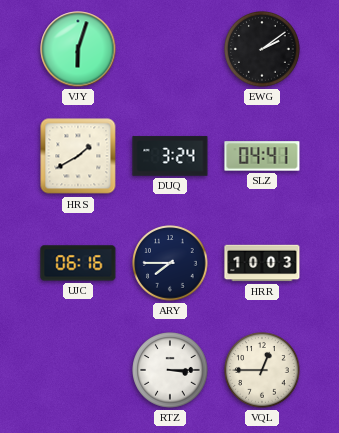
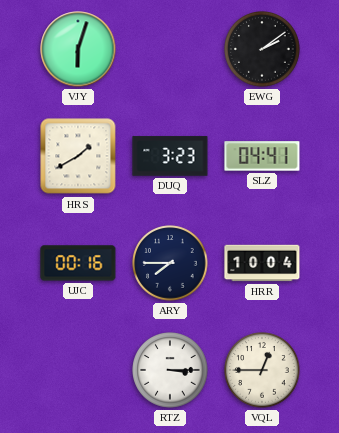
DUQ: 3:24 -> 3:23 (170, 156)
UJC: 06:16 -> 00:16 (78, 263)
HRR: 10:03 -> 10:04 (262, 263)
